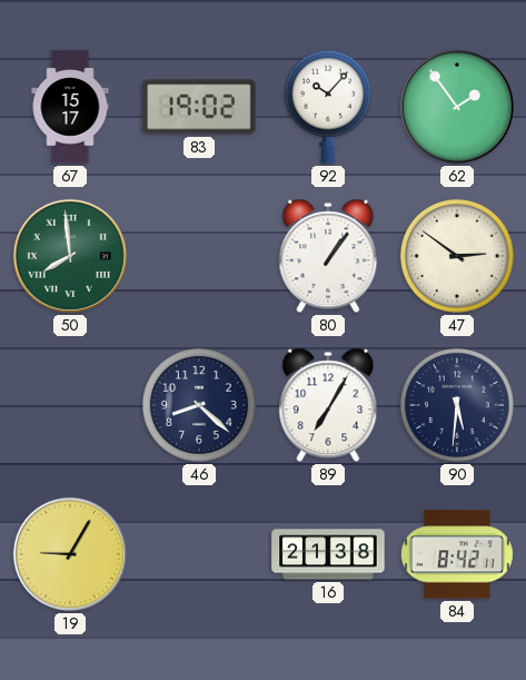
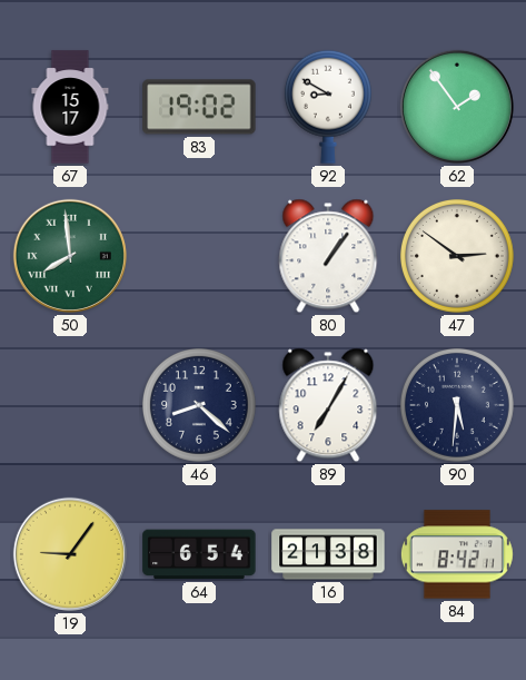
92: 10:07 -> 8:50 (328, 107)
19: 9:05 -> 9:06 (70, 554)
64: none -> 6:54 (199, 554)
